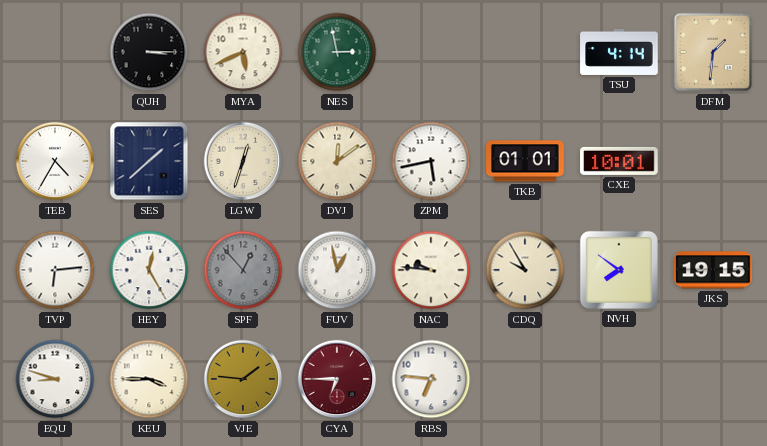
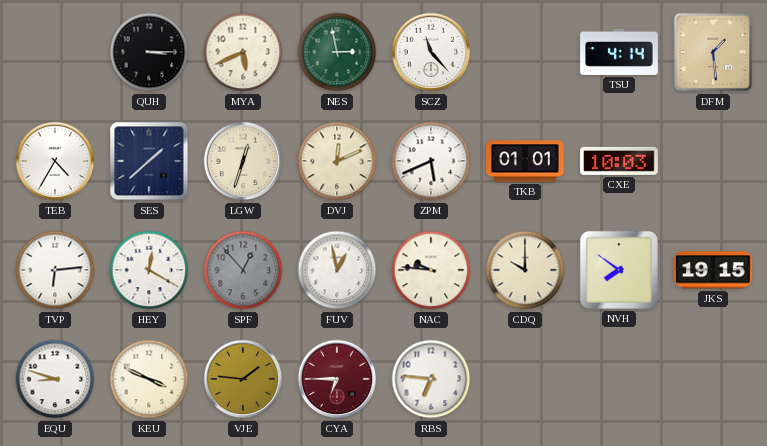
SCZ: none -> 11:23 (431, 52)
DFM: 1:31 -> 1:29 (713, 52)
DVJ: 12:09 -> 12:11 (337, 161)
ZPM: 5:43 -> 5:41 (431, 161)
CXE: 10:01 -> 10:03 (619, 161)
HEY: 12:25 -> 12:20 (149, 270)
CDQ: 9:55 -> 10:00 (525, 270)
KEU: 3:45 -> 3:49 (149, 379)
